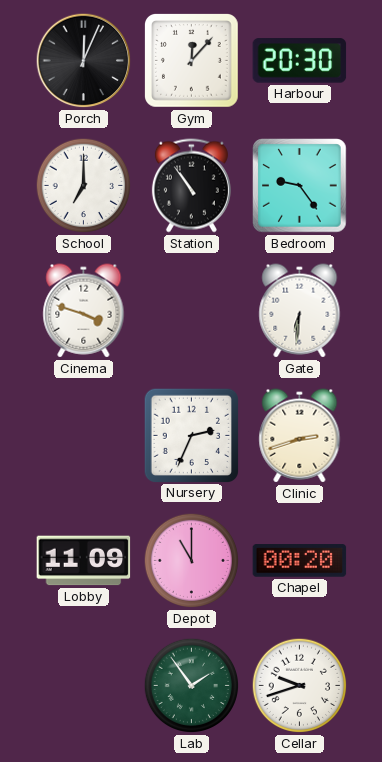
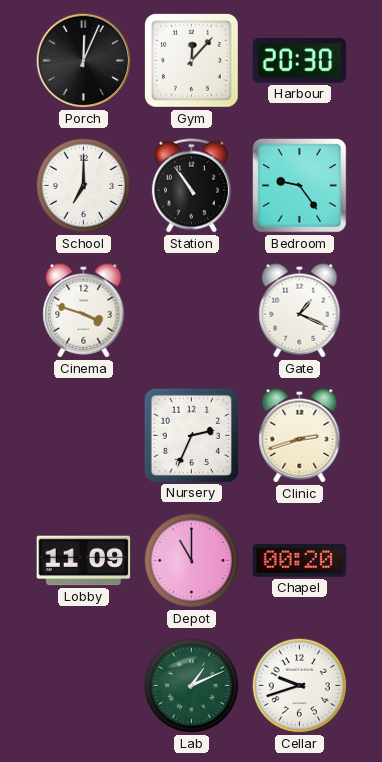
Gate: 6:31 -> 1:19 (300, 311)
Lab: 1:54 -> 1:11 (192, 686)
